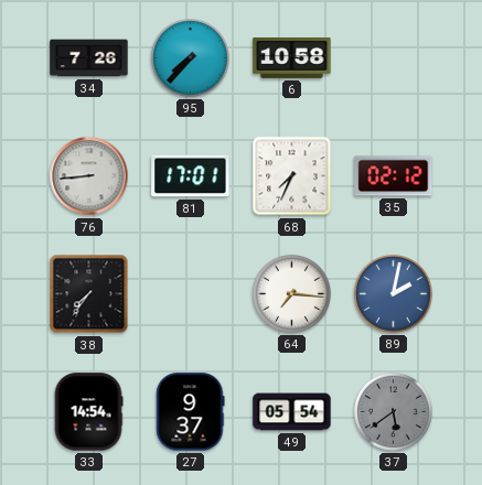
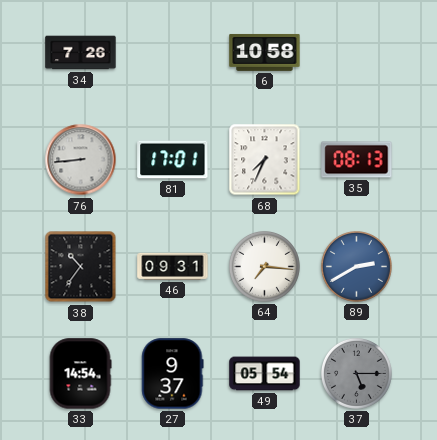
95: 7:37 -> none (190, 57)
35: 02:12 -> 08:13 (357, 160)
38: 7:36 -> 10:36 (81, 267)
46: none -> 09:31 (173, 266)
89: 2:02 -> 2:40 (356, 266)
37: 5:39 -> 5:15 (356, 373)
